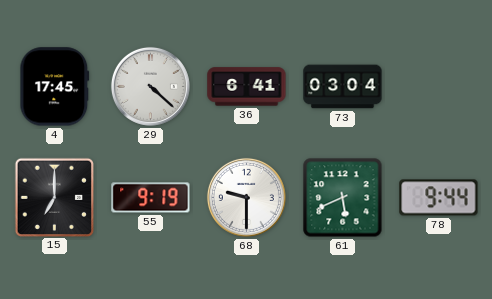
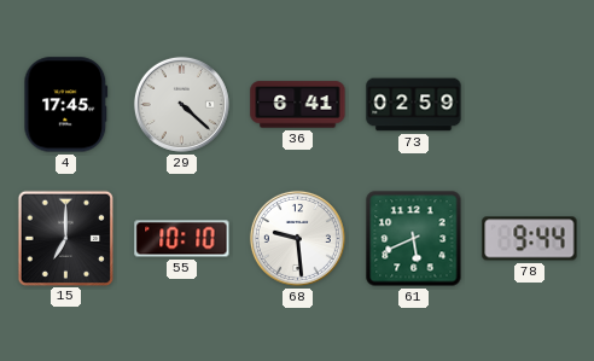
73: 03:04 -> 02:59 (414, 105)
55: 9:19 -> 10:10 (182, 239)
68: 9:30 -> 9:29 (297, 238)
